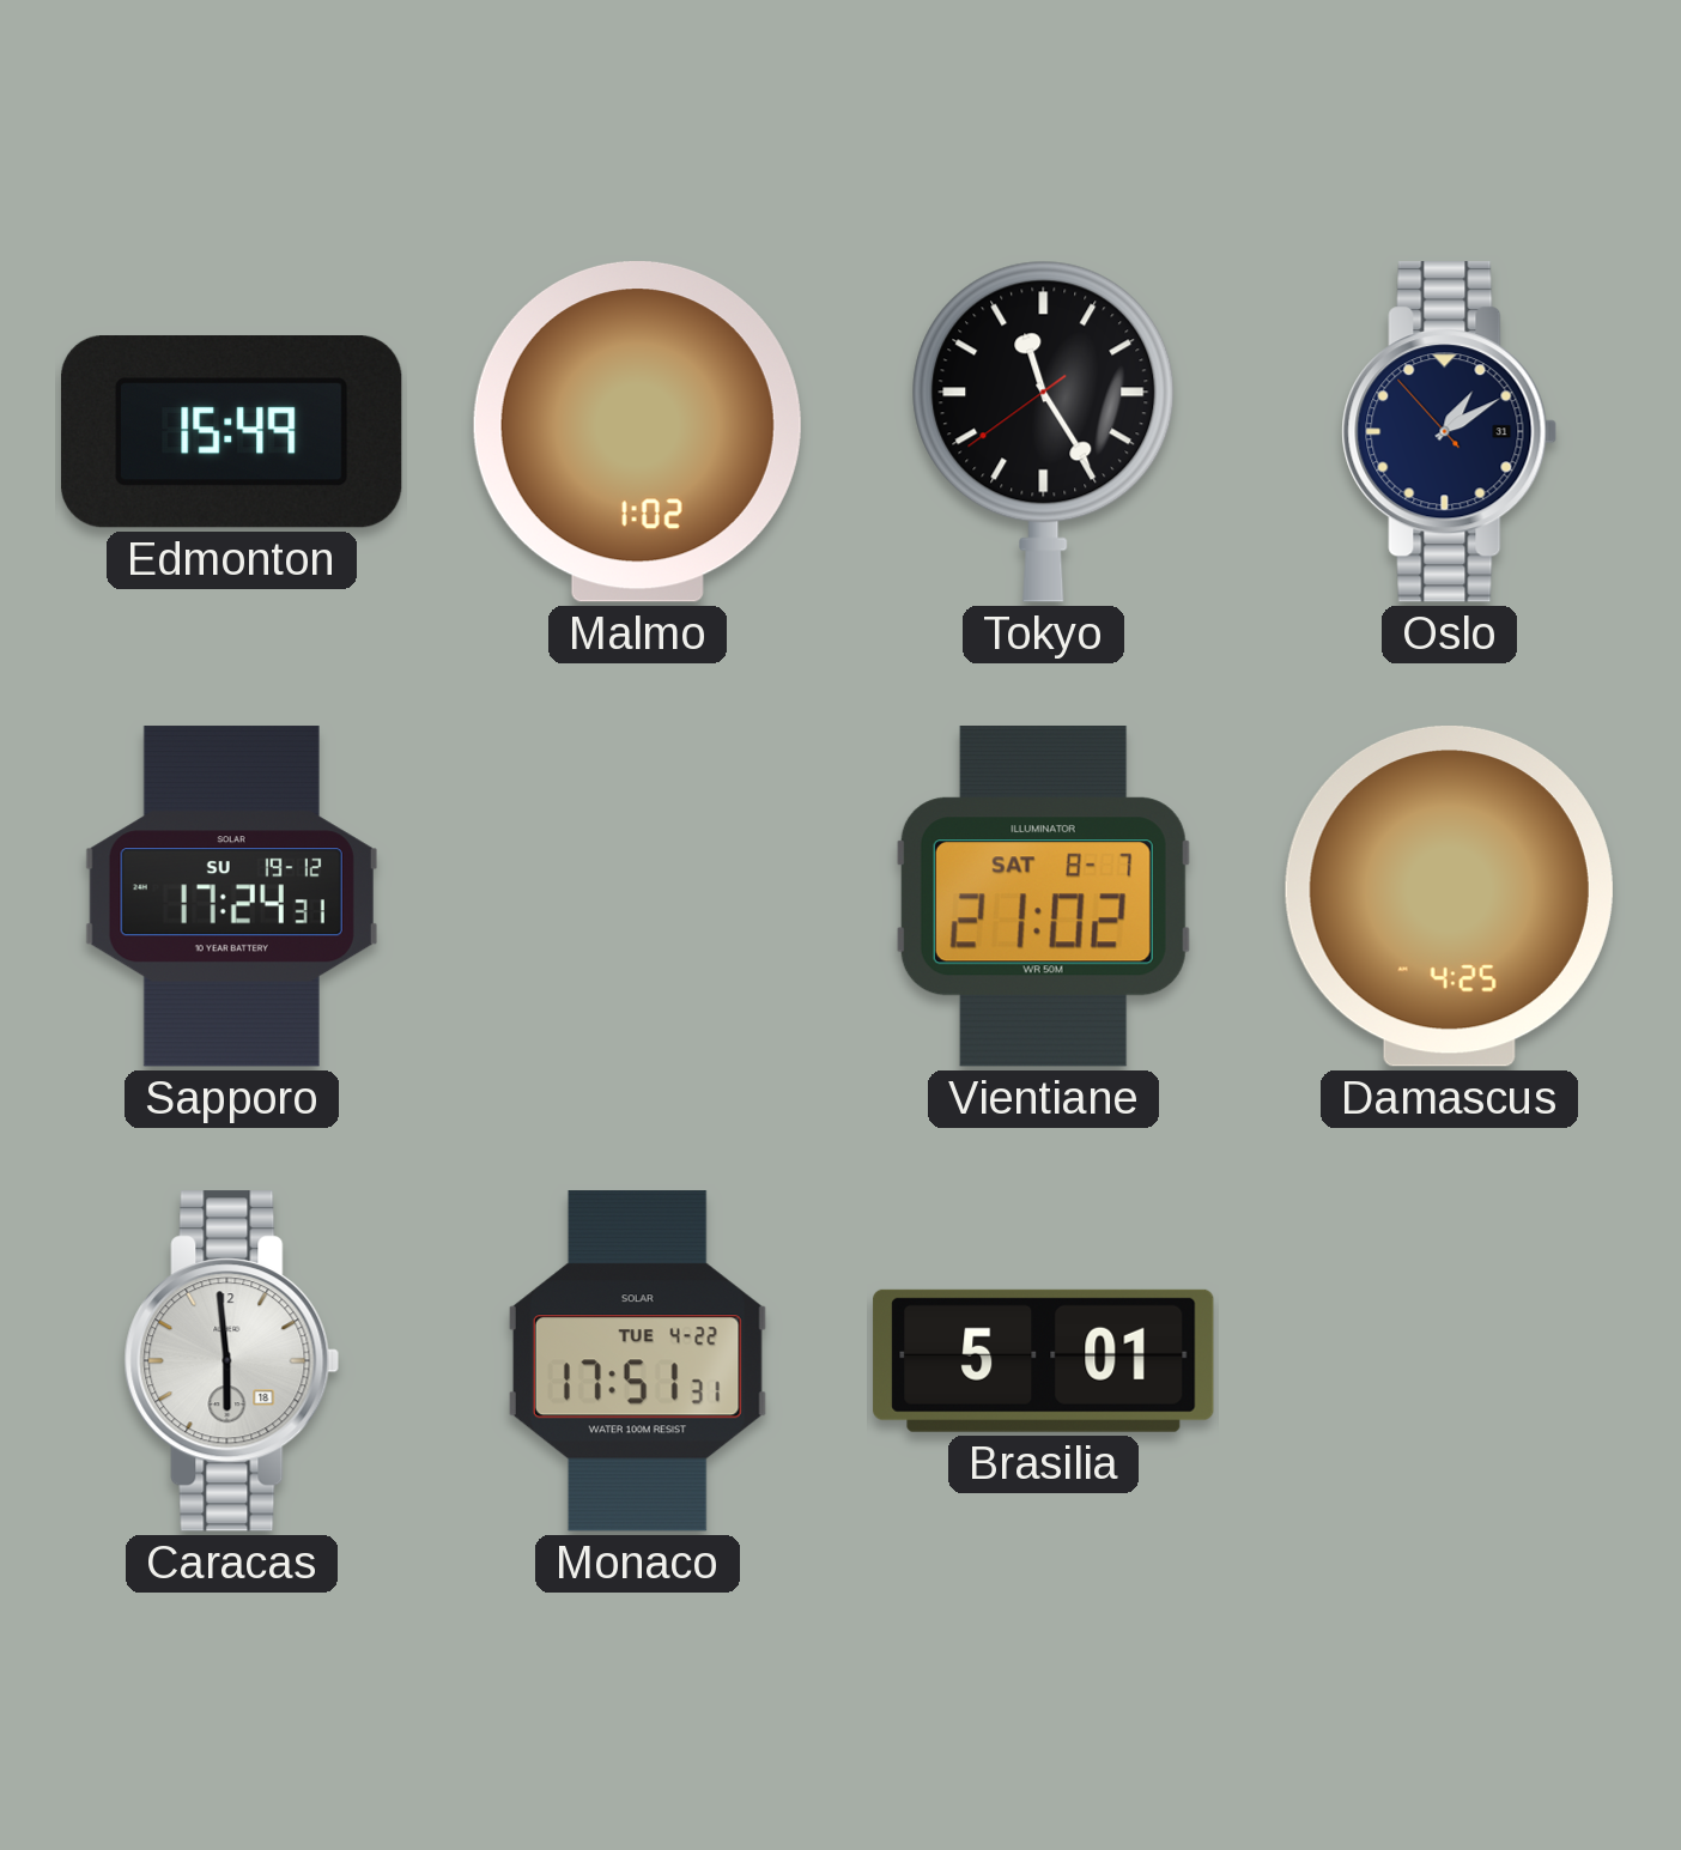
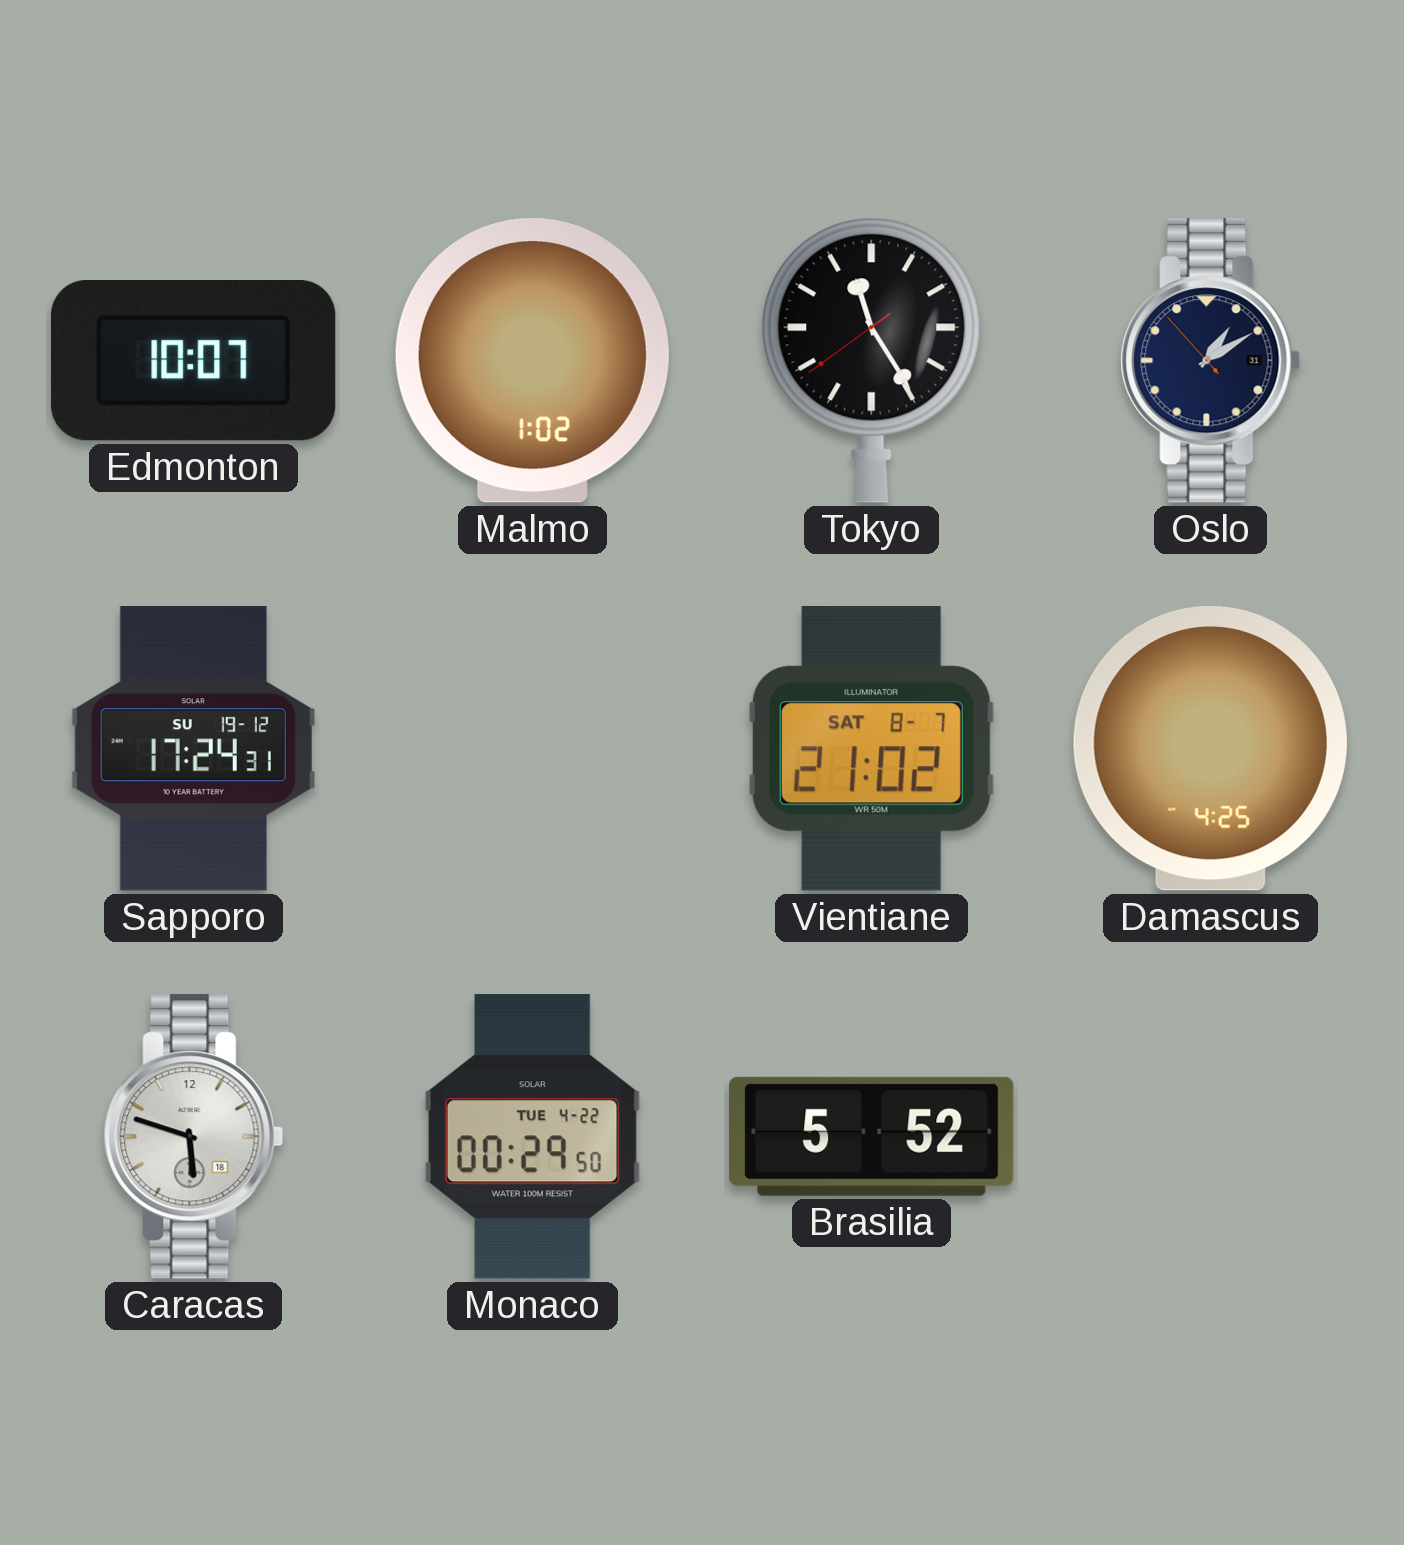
Edmonton: 15:49 -> 10:07 (193, 361)
Caracas: 5:59 -> 5:48 (194, 1137)
Monaco: 17:51 -> 00:29 (532, 1137)
Brasilia: 5:01 -> 5:52 (872, 1136)
